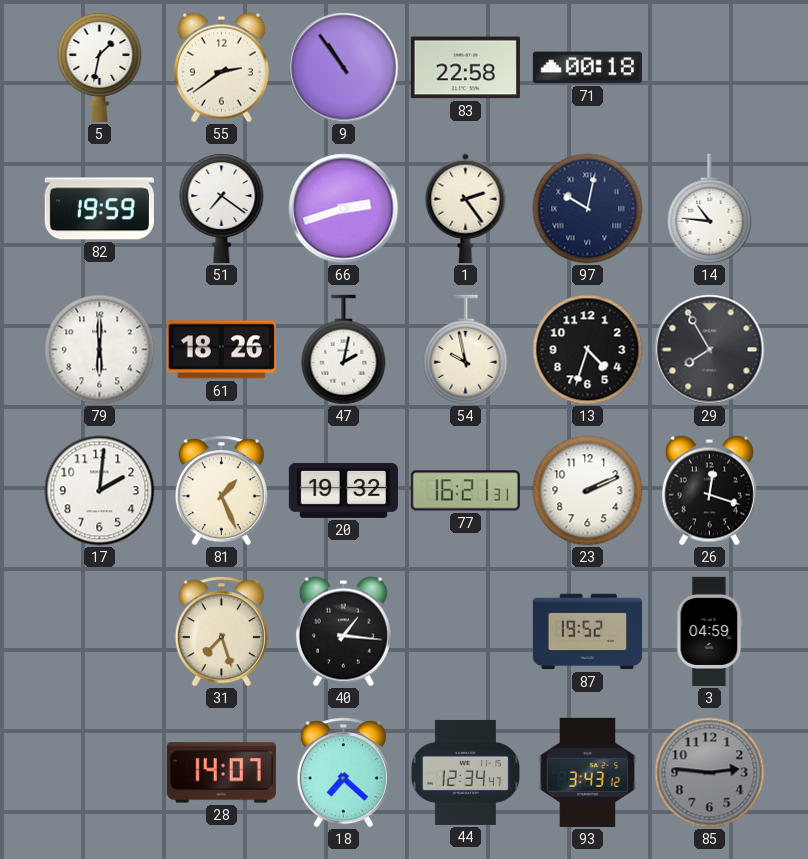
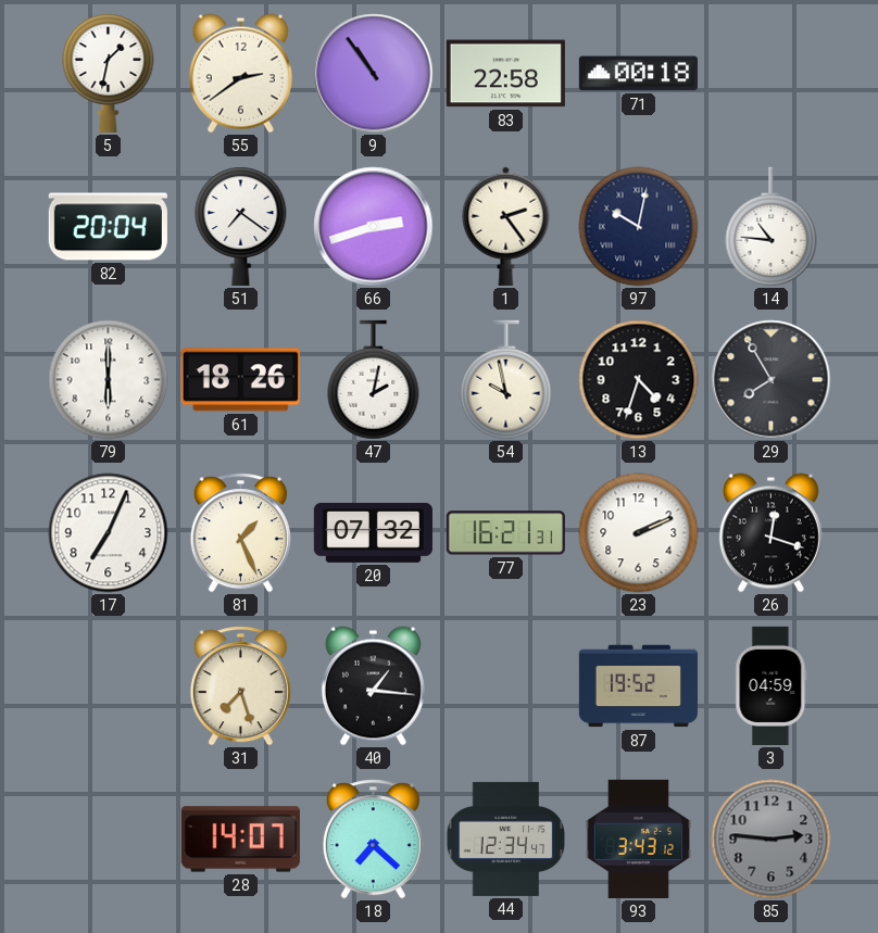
82: 19:59 -> 20:04 (108, 227)
17: 2:01 -> 7:04 (109, 533)
20: 19:32 -> 07:32 (373, 532)
